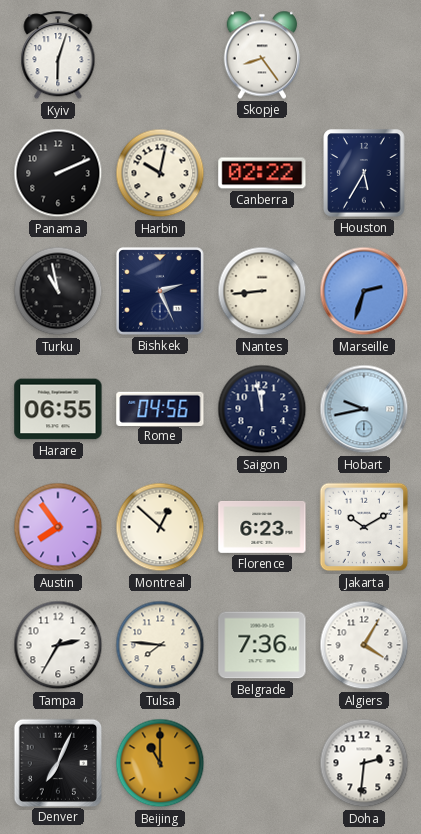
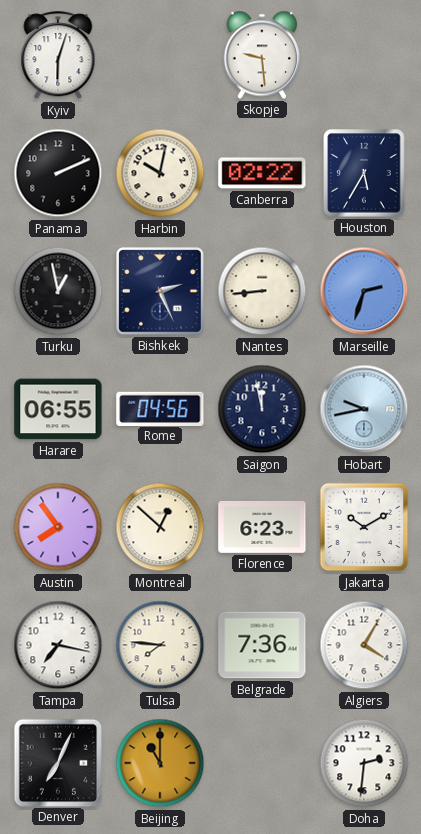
Skopje: 8:24 -> 9:29 (262, 55)
Turku: 10:58 -> 12:58 (58, 291)
Tampa: 2:35 -> 7:17 (58, 645)
